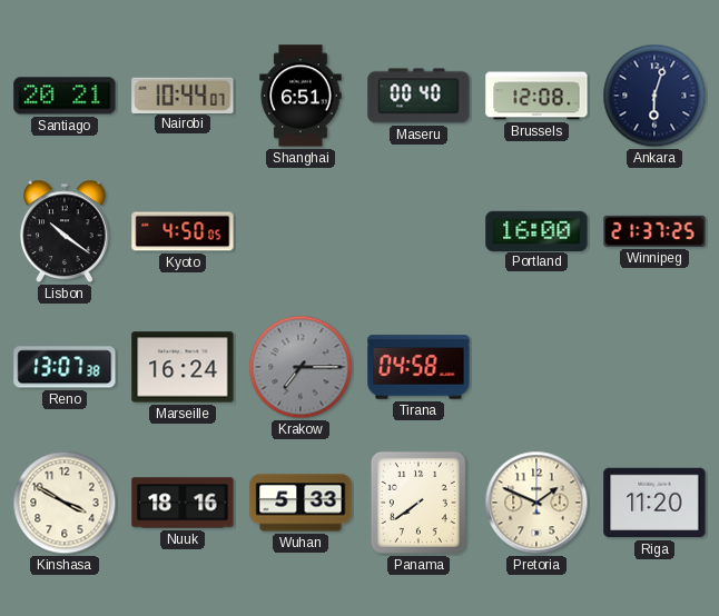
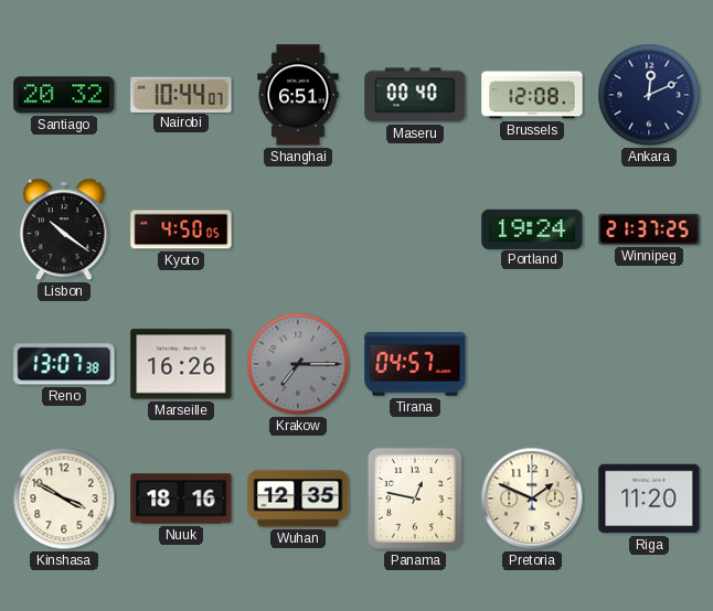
Santiago: 20:21 -> 20:32 (64, 95)
Ankara: 6:03 -> 12:11 (649, 95)
Portland: 16:00 -> 19:24 (532, 228)
Marseille: 16:24 -> 16:26 (181, 364)
Tirana: 04:58 -> 04:57 (415, 364)
Wuhan: 5:33 -> 12:35 (298, 499)
Panama: 7:39 -> 12:47 (415, 499)
